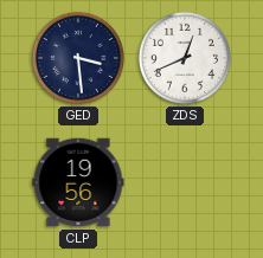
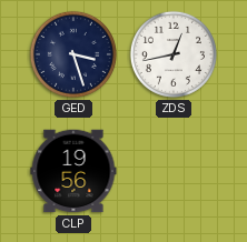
GED: 3:29 -> 3:27 (73, 54)
ZDS: 12:41 -> 12:43 (174, 54)
